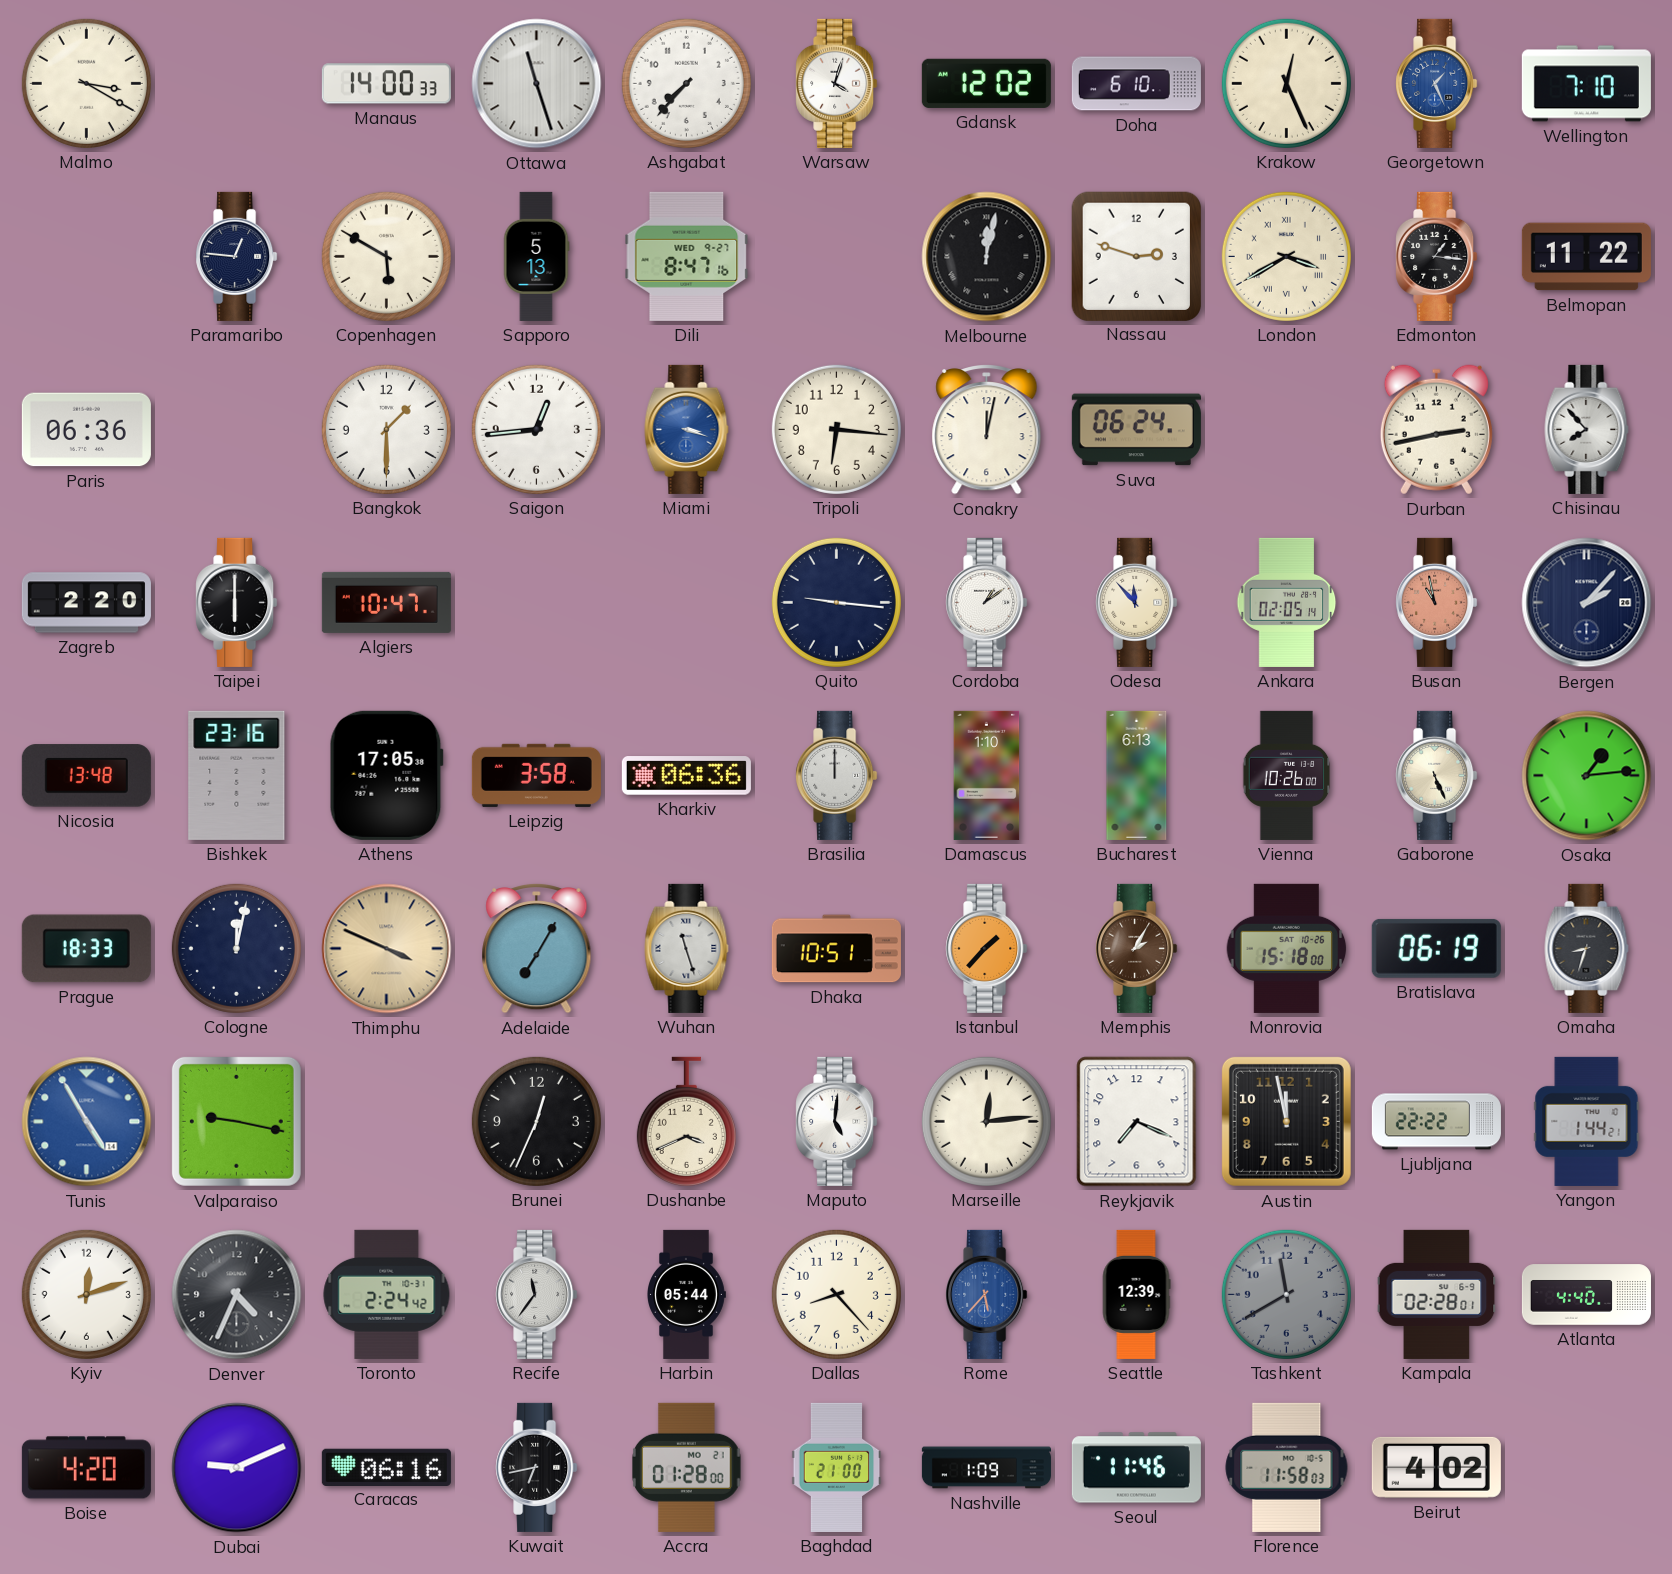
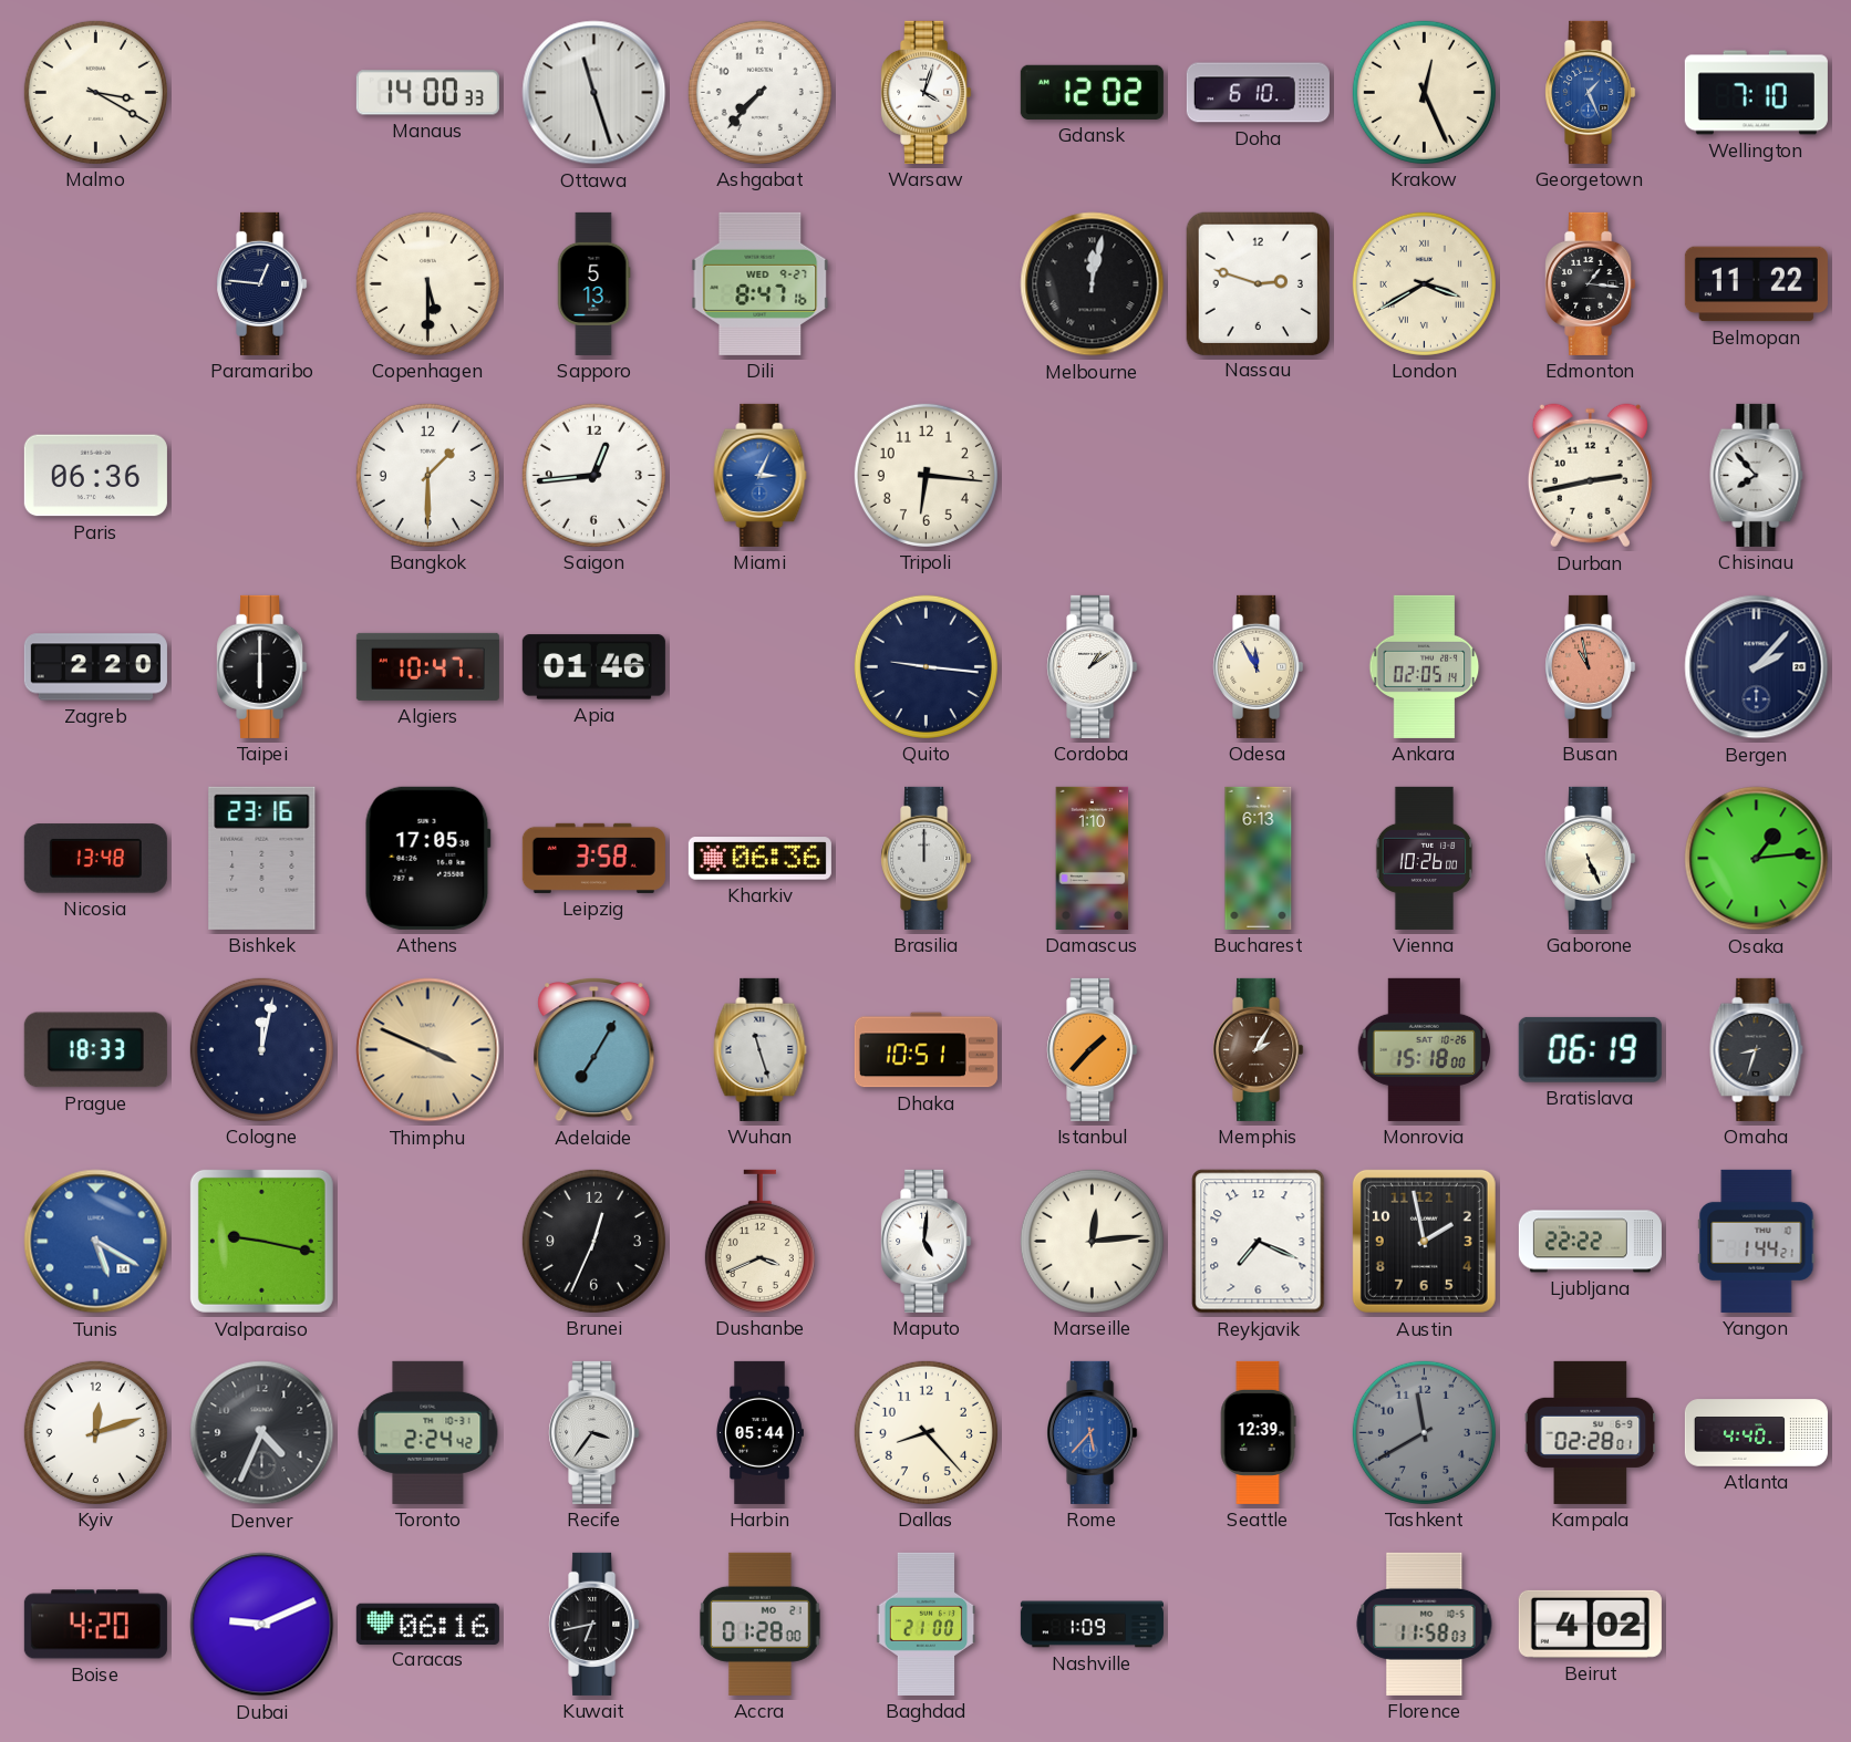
Copenhagen: 5:50 -> 5:30 (427, 283)
Miami: 3:18 -> 3:04 (761, 475)
Conakry: 12:02 -> none (987, 429)
Suva: 06:24 -> none (1136, 430)
Apia: none -> 01:46 (593, 667)
Odesa: 11:53 -> 11:55 (1259, 666)
Tunis: 4:55 -> 5:20 (96, 1242)
Austin: 11:58 -> 1:58 (1424, 1241)
Recife: 11:36 -> 3:36 (594, 1432)
Seoul: 11:46 -> none (1136, 1468)
